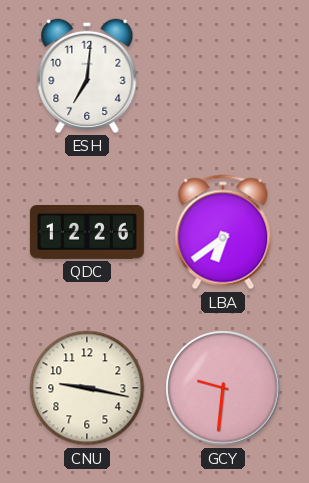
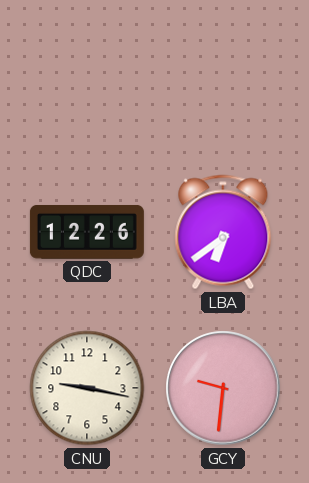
ESH: 7:01 -> none (87, 76)
